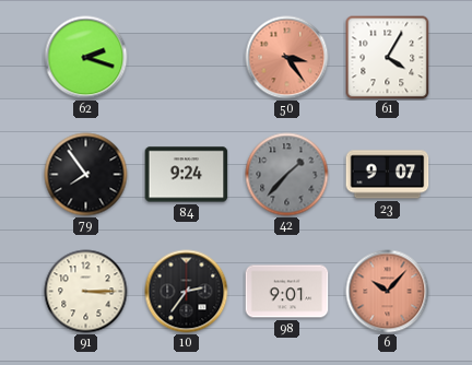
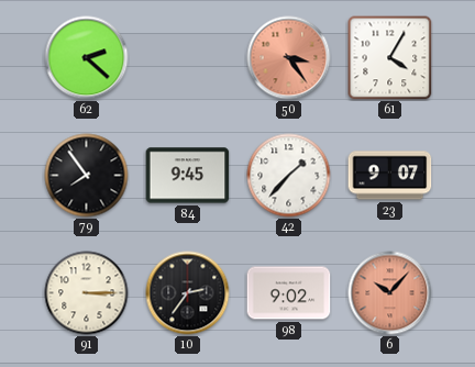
62: 2:18 -> 2:22 (87, 58)
84: 9:24 -> 9:45 (188, 176)
42 dial: grey -> white (289, 176)
98: 9:01 -> 9:02 (289, 293)
